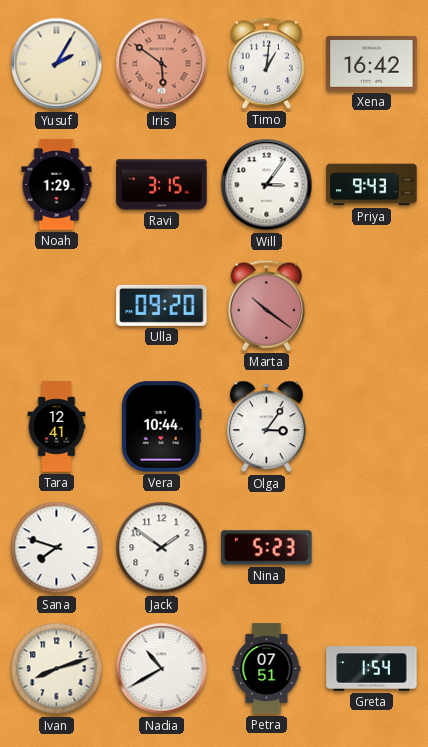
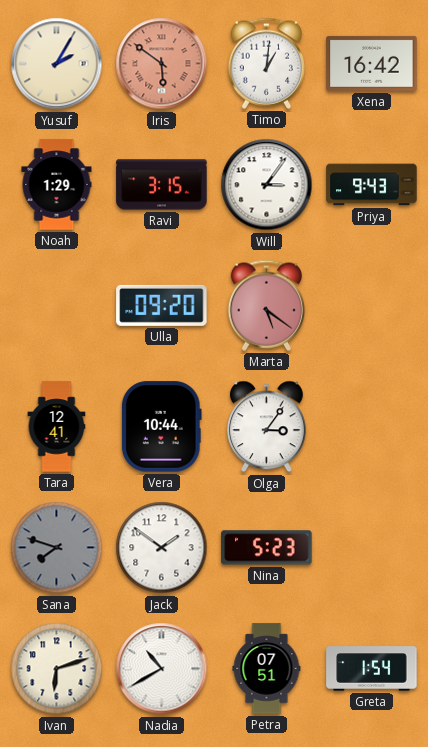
Marta: 10:21 -> 5:21 (267, 305)
Sana dial: white -> grey (57, 548)
Ivan: 8:12 -> 6:12 (57, 669)
